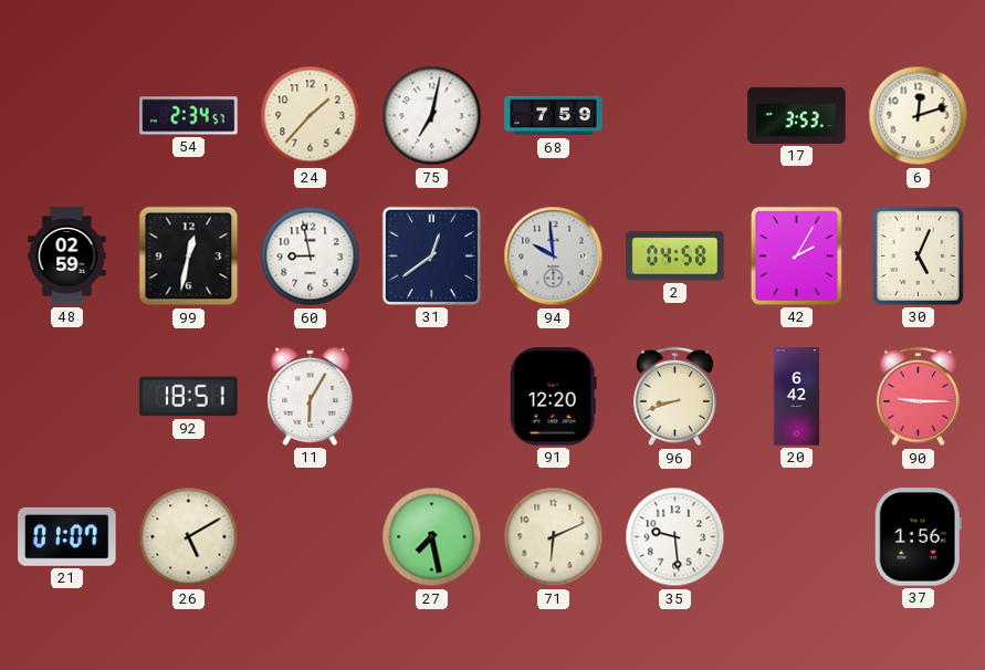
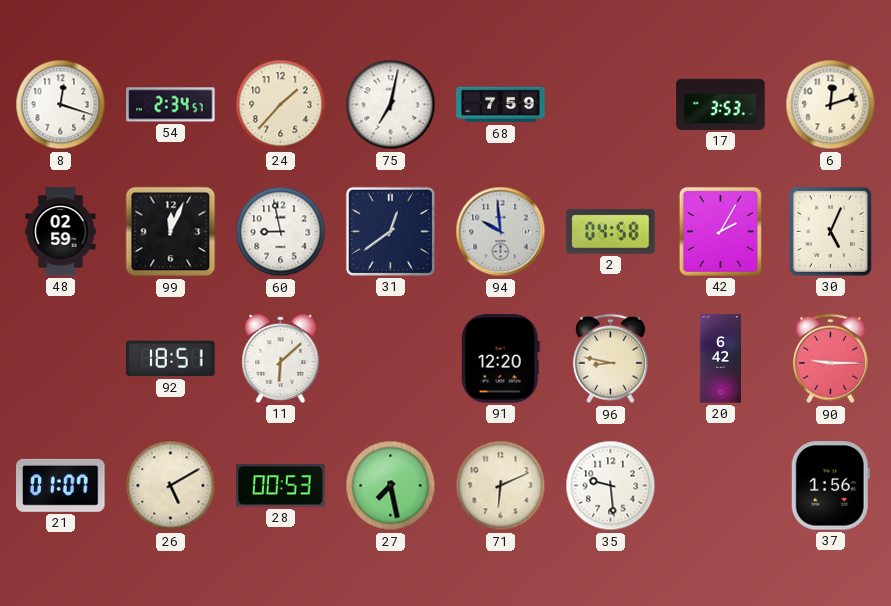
8: none -> 12:18 (61, 105)
99: 12:32 -> 12:04 (171, 232)
11: 6:05 -> 6:08 (281, 358)
96: 8:42 -> 8:47 (610, 359)
28: none -> 00:53 (281, 486)
